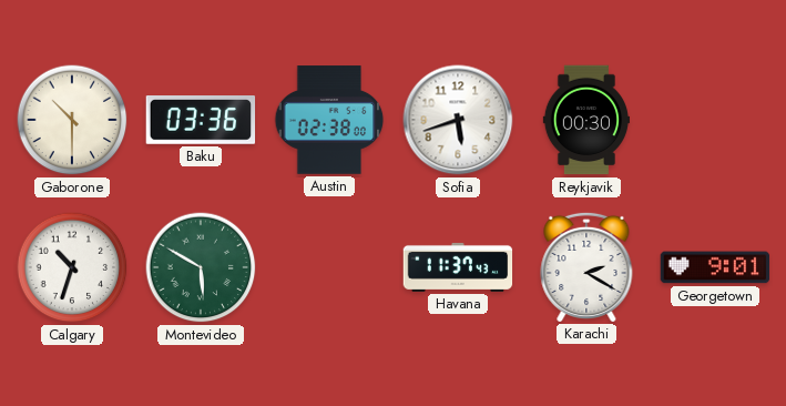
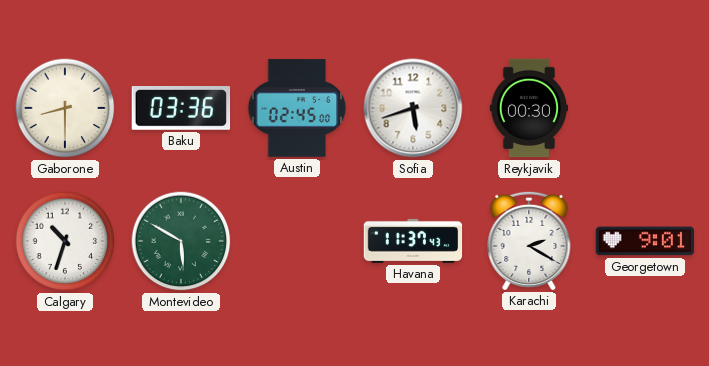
Gaborone: 10:30 -> 8:30 (65, 108)
Austin: 02:38 -> 02:45 (297, 108)
